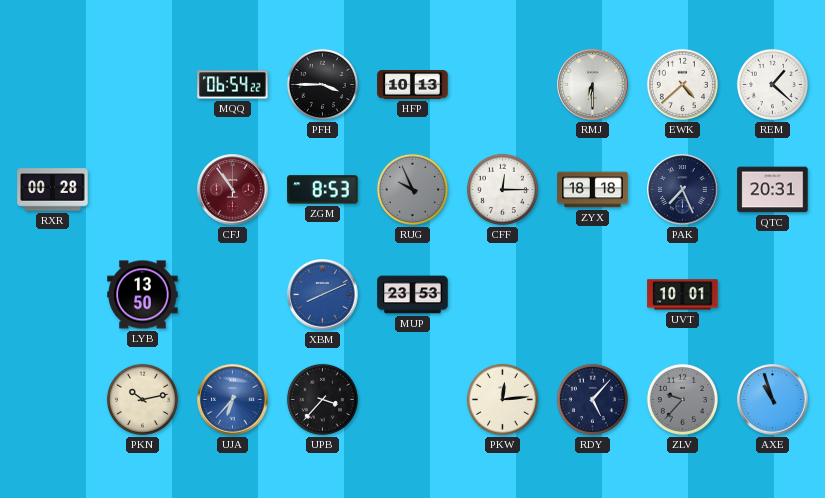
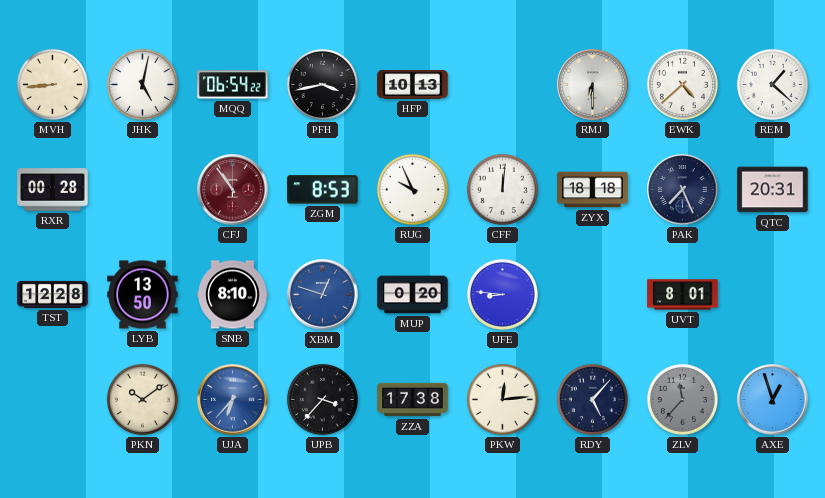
MVH: none -> 8:44 (52, 84)
JHK: none -> 5:02 (142, 84)
PFH: 3:45 -> 3:43 (322, 84)
RUG dial: grey -> white (412, 189)
CFF: 12:15 -> 12:01 (502, 189)
TST: none -> 12:28 (53, 294)
SNB: none -> 8:10 (233, 295)
XBM: 8:11 -> 12:48 (323, 295)
MUP: 23:53 -> 0:20 (413, 295)
UFE: none -> 8:46 (502, 294)
UVT: 10:01 -> 8:01 (683, 295)
PKN: 10:13 -> 10:09 (142, 399)
ZZA: none -> 17:38 (413, 400)
ZLV: 9:37 -> 11:37 (682, 399)
AXE: 10:57 -> 12:57 (773, 400)
